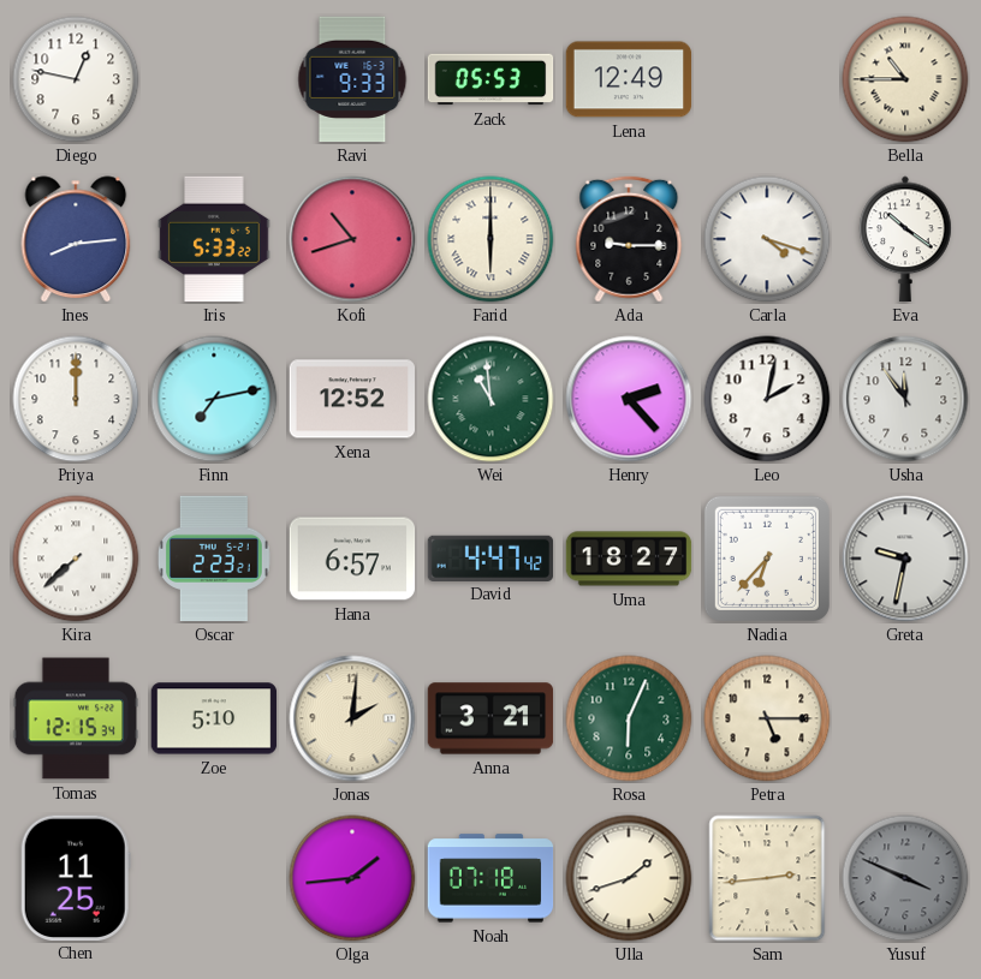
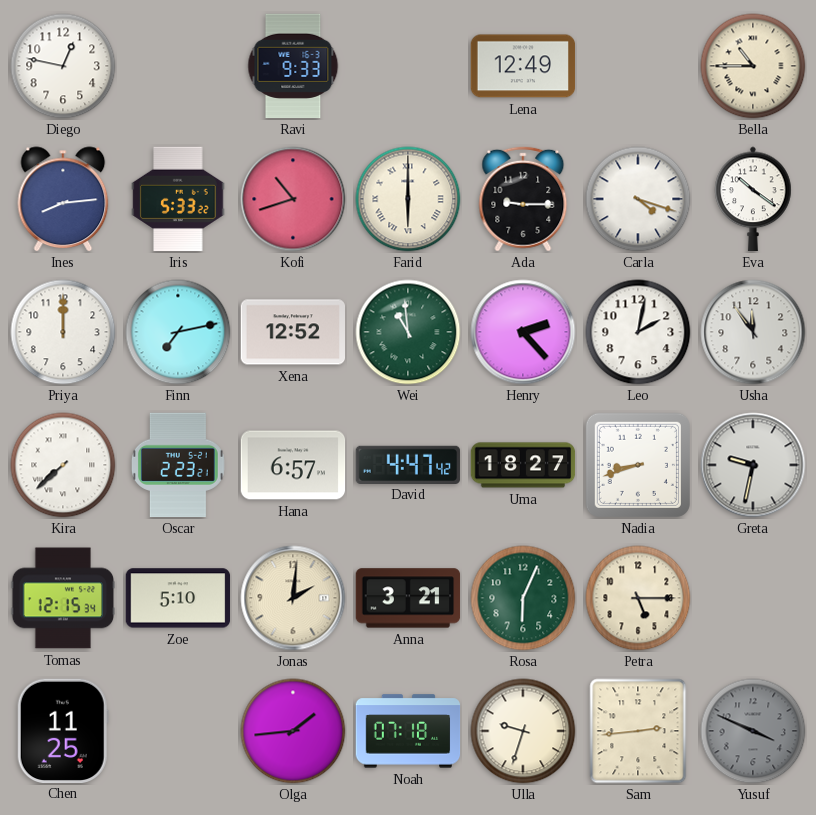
Zack: 05:53 -> none (490, 79)
Nadia: 6:37 -> 8:42 (638, 465)
Ulla: 1:42 -> 9:33 (523, 731)
